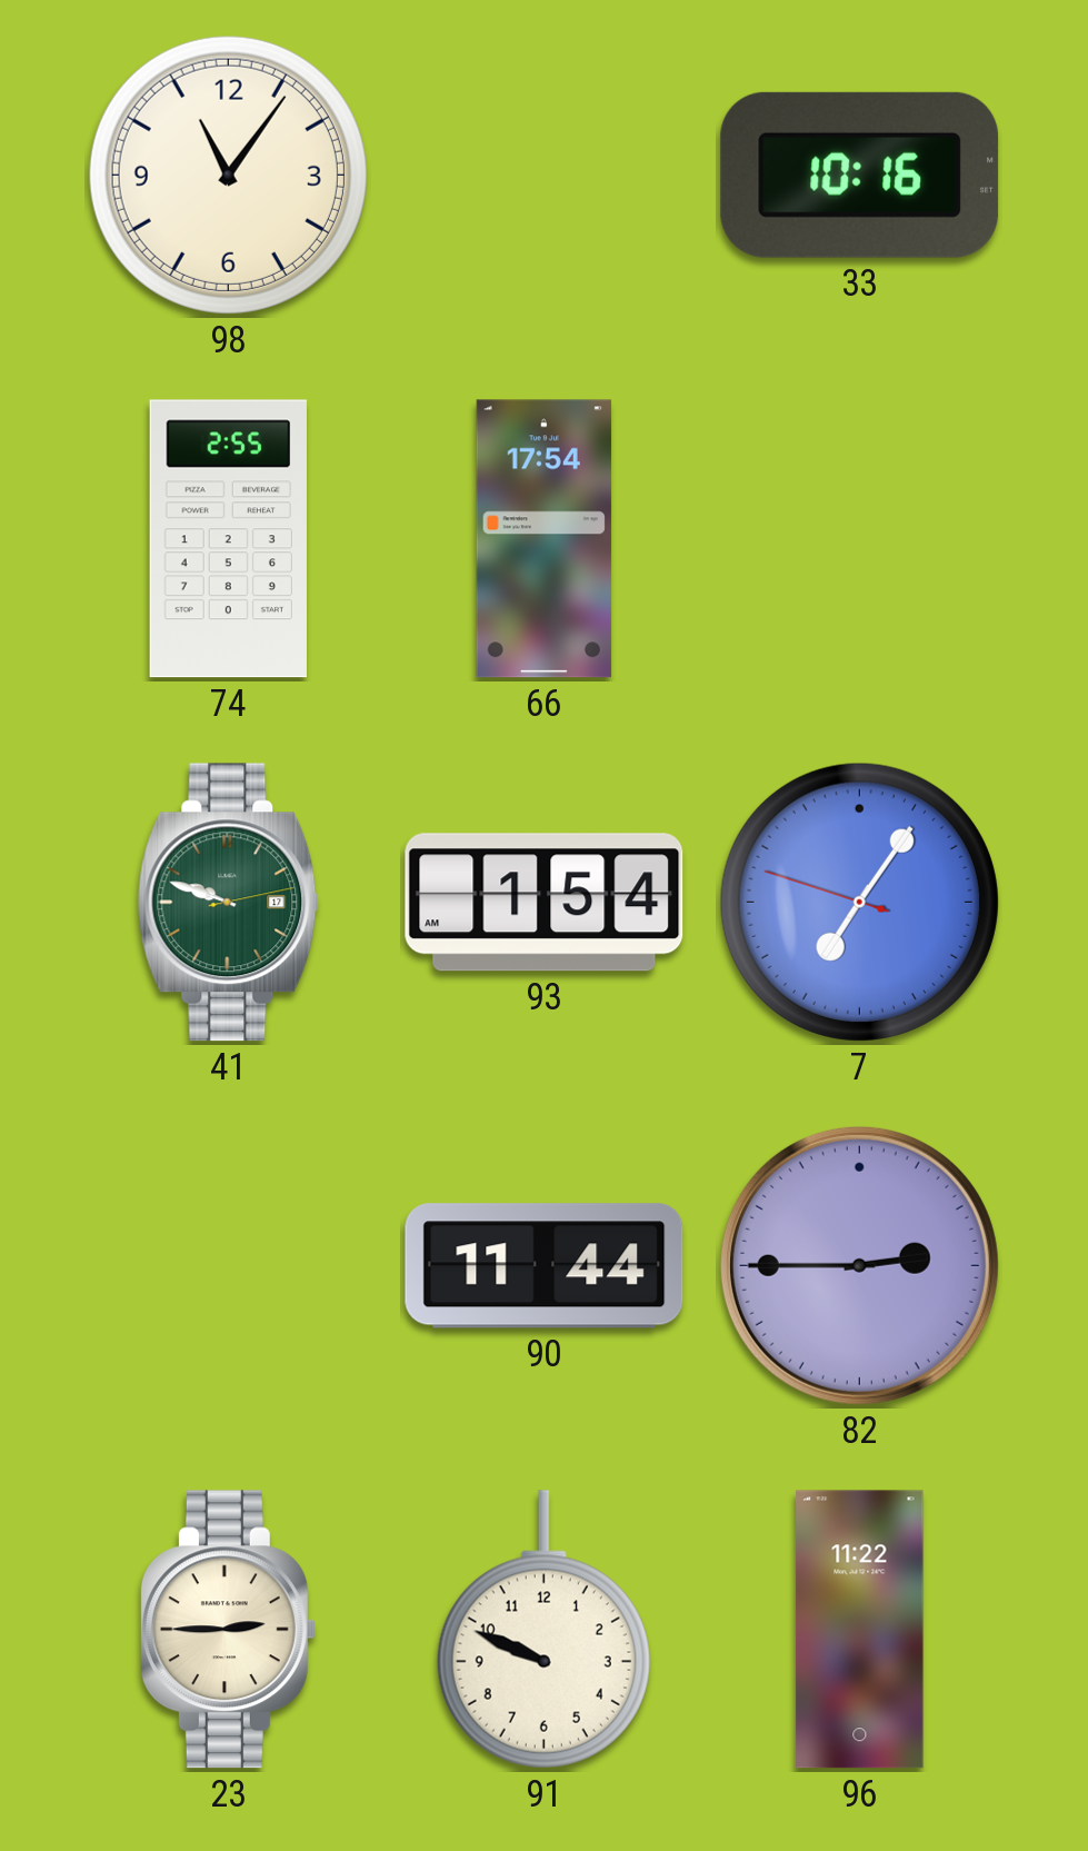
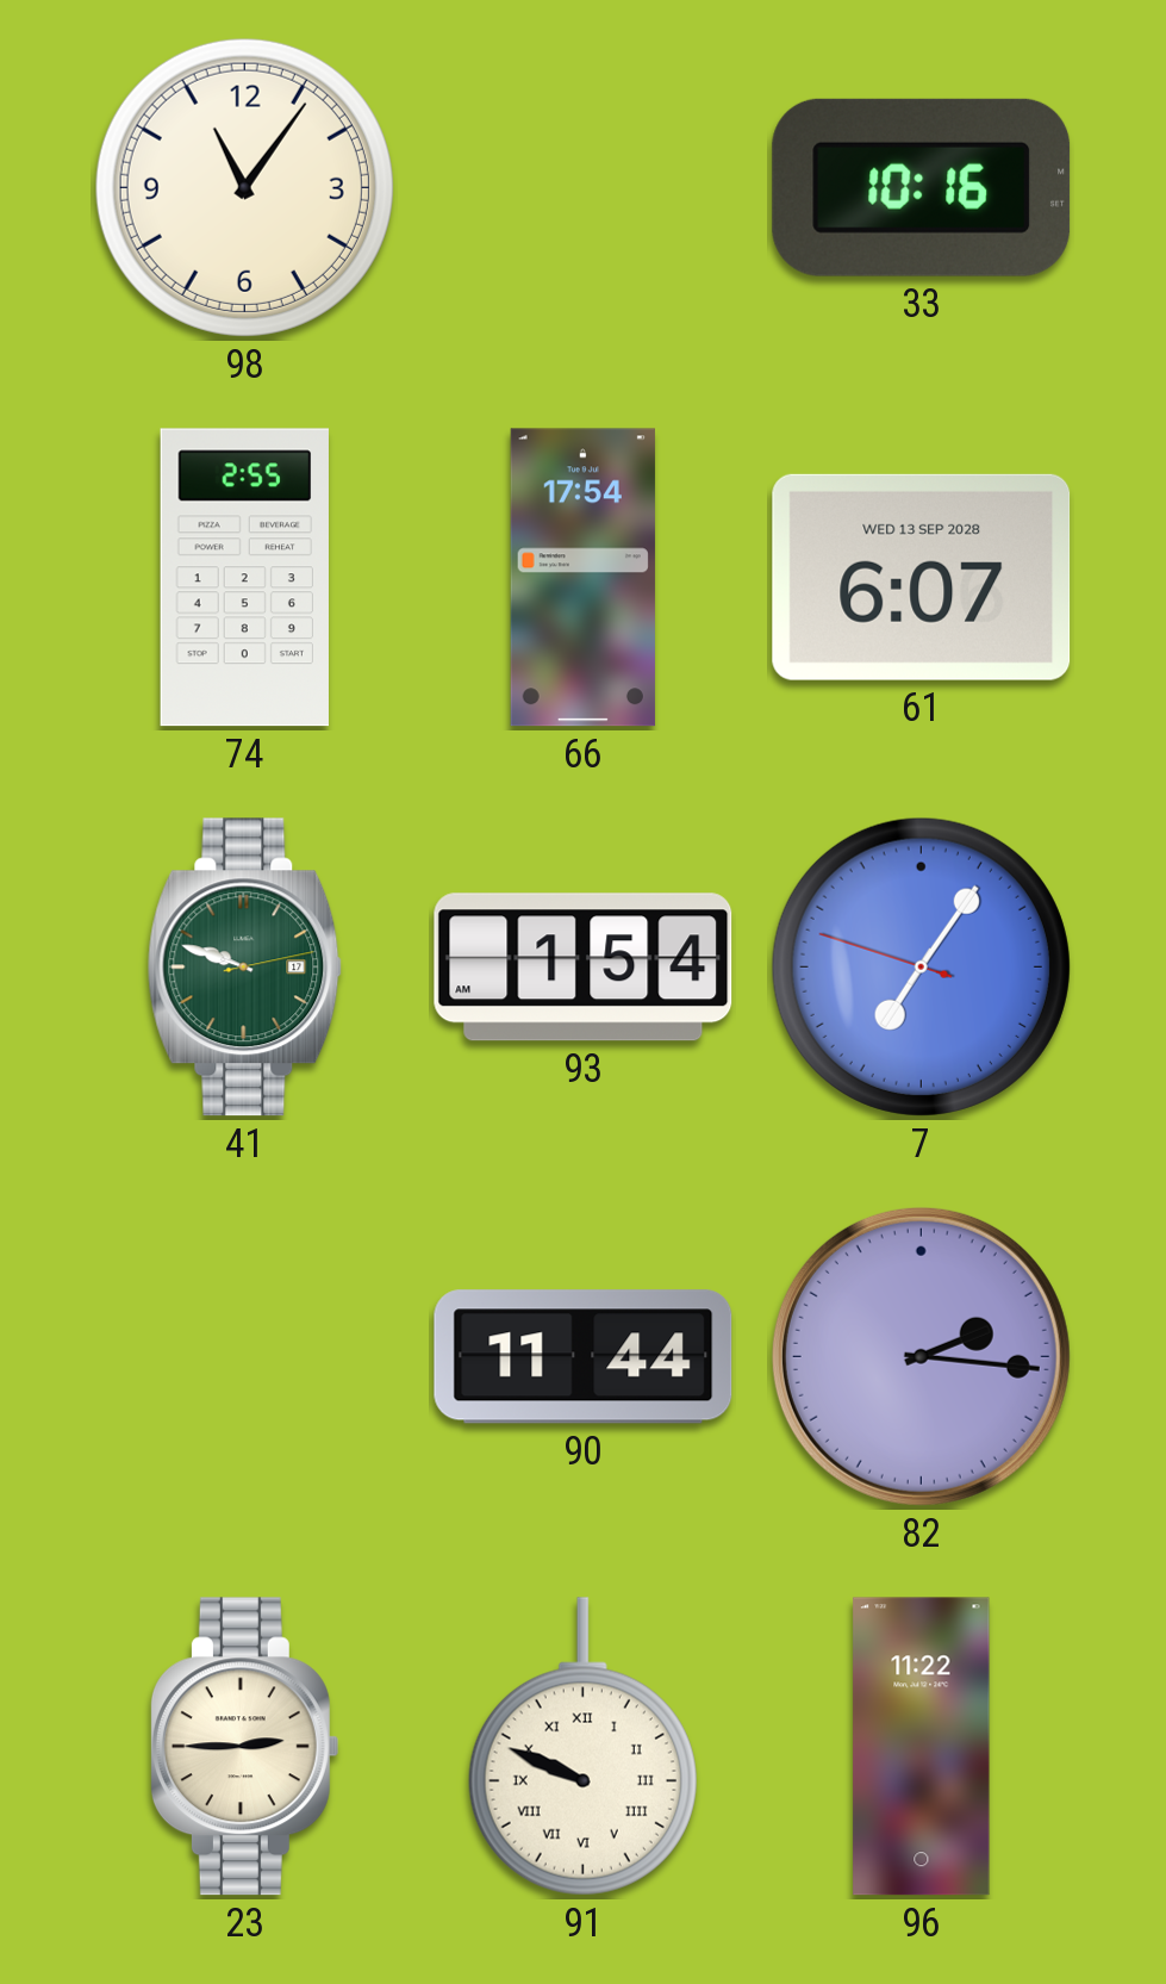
61: none -> 6:07 (922, 577)
82: 2:45 -> 2:16 (921, 1356)
91 numerals: Arabic -> Roman (582, 1747)
